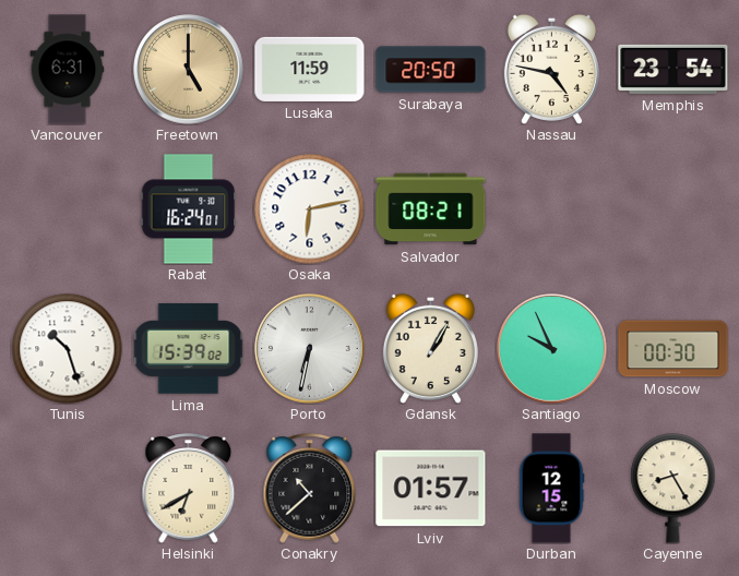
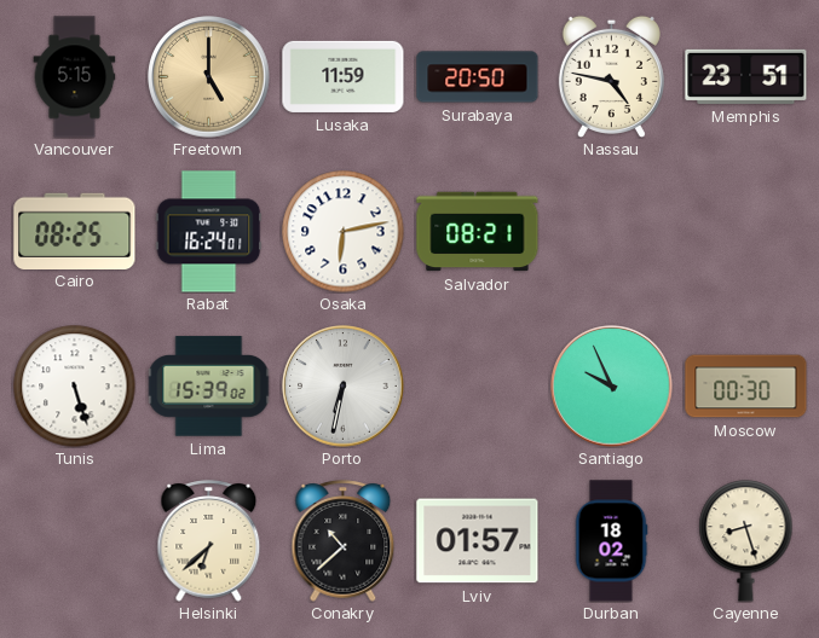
Vancouver: 6:31 -> 5:15 (75, 77)
Memphis: 23:54 -> 23:51 (746, 76)
Cairo: none -> 08:25 (75, 231)
Tunis: 10:27 -> 5:27 (75, 387)
Gdansk: 1:05 -> none (430, 348)
Helsinki: 6:40 -> 6:38 (209, 541)
Durban: 12:15 -> 18:02 (611, 541)
Cayenne: 8:25 -> 8:27 (746, 541)
